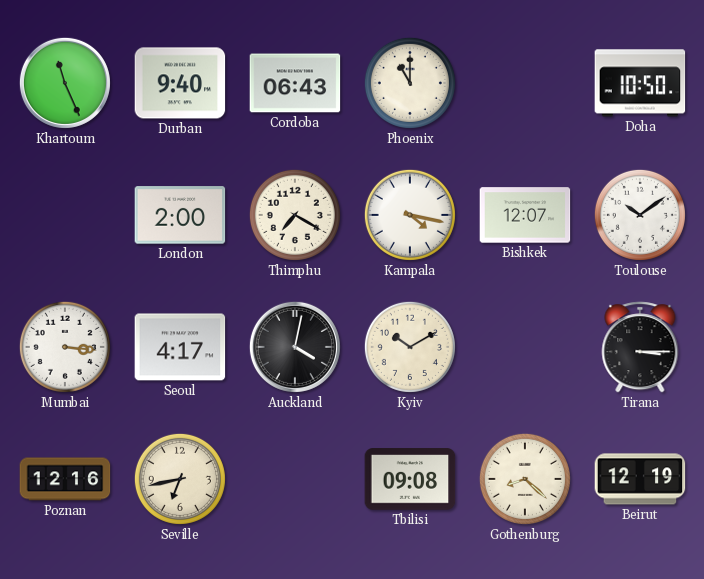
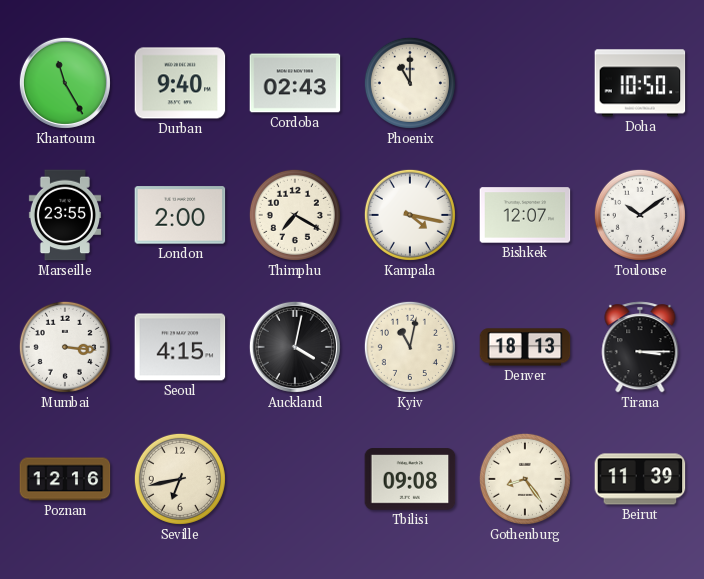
Khartoum: 11:26 -> 11:25 (65, 83)
Cordoba: 06:43 -> 02:43 (295, 83)
Marseille: none -> 23:55 (65, 215)
Seoul: 4:17 -> 4:15 (180, 347)
Kyiv: 10:10 -> 11:02 (410, 347)
Denver: none -> 18:13 (525, 347)
Gothenburg: 8:22 -> 8:24 (525, 479)
Beirut: 12:19 -> 11:39 (640, 479)
